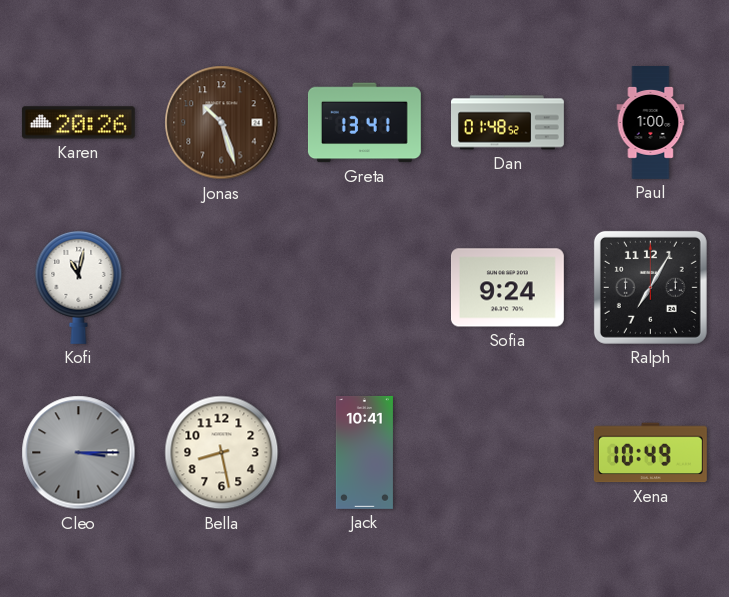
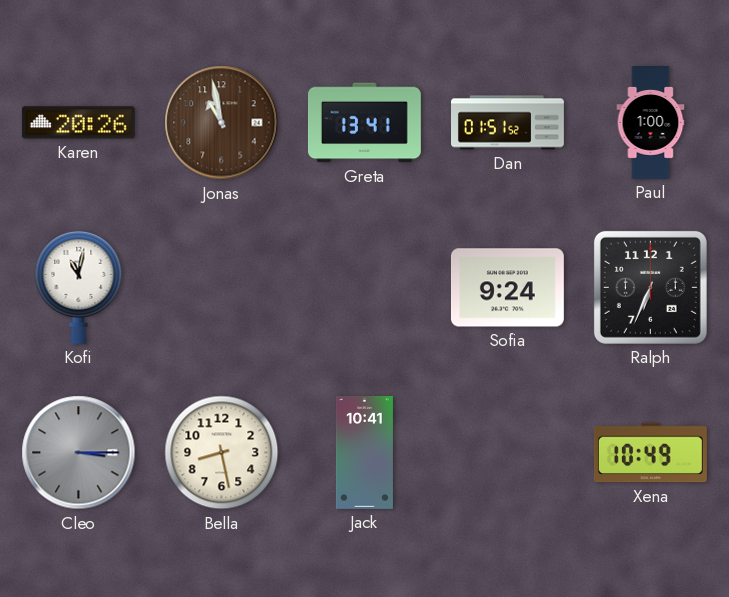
Jonas: 10:27 -> 10:58 (222, 123)
Dan: 01:48 -> 01:51 (508, 123)
Ralph: 7:05 -> 6:34 (650, 287)
